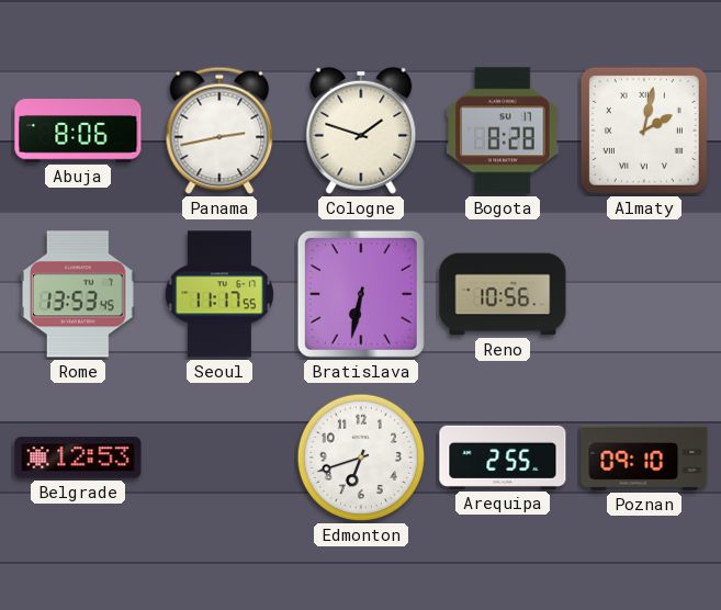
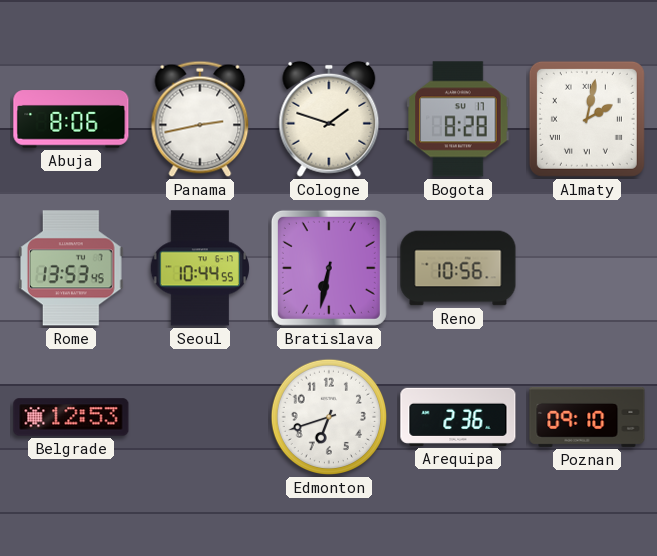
Seoul: 11:17 -> 10:44 (200, 268)
Arequipa: 2:55 -> 2:36 (458, 417)
